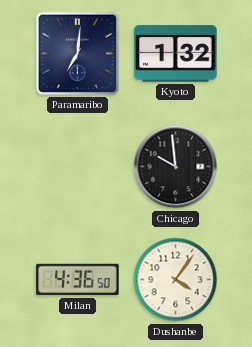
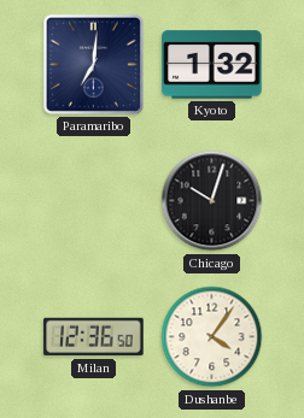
Chicago: 9:59 -> 10:03 (212, 201)
Milan: 4:36 -> 12:36 (94, 337)
